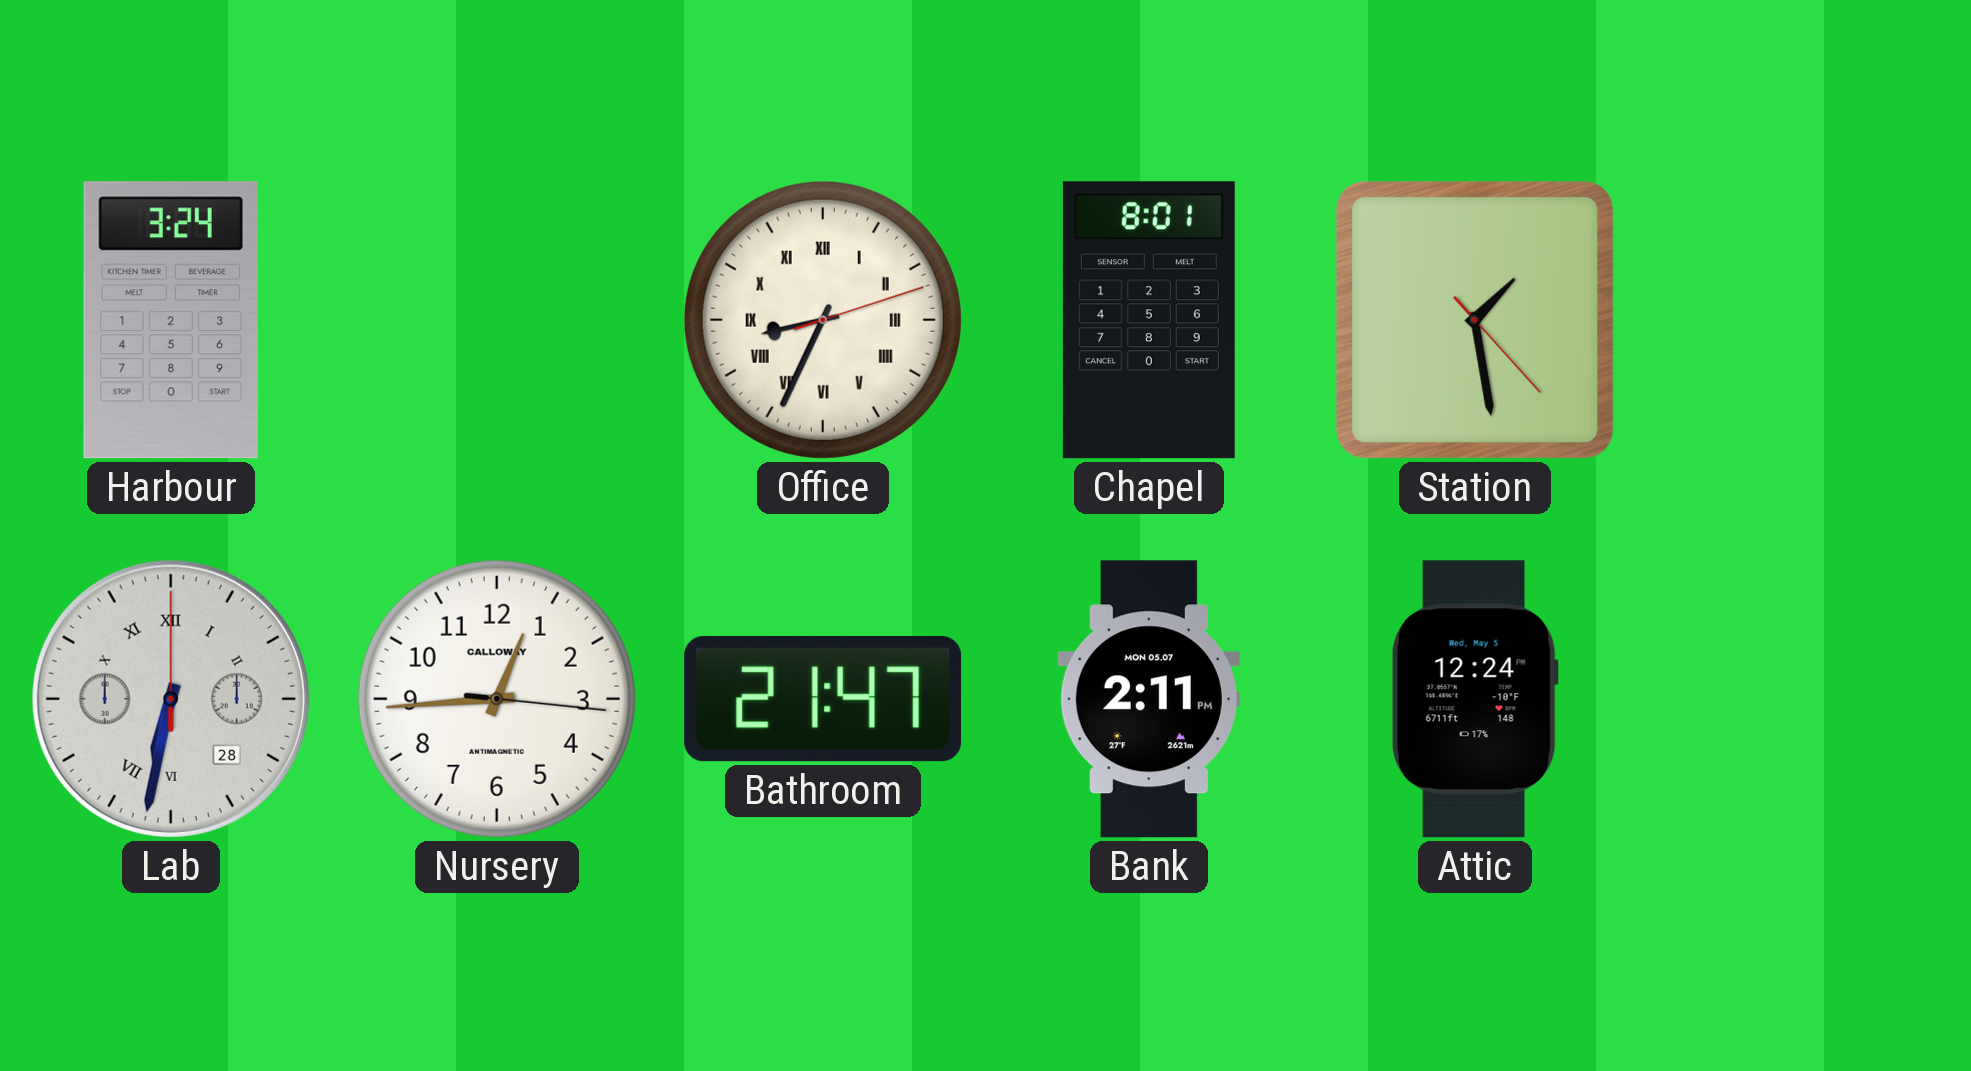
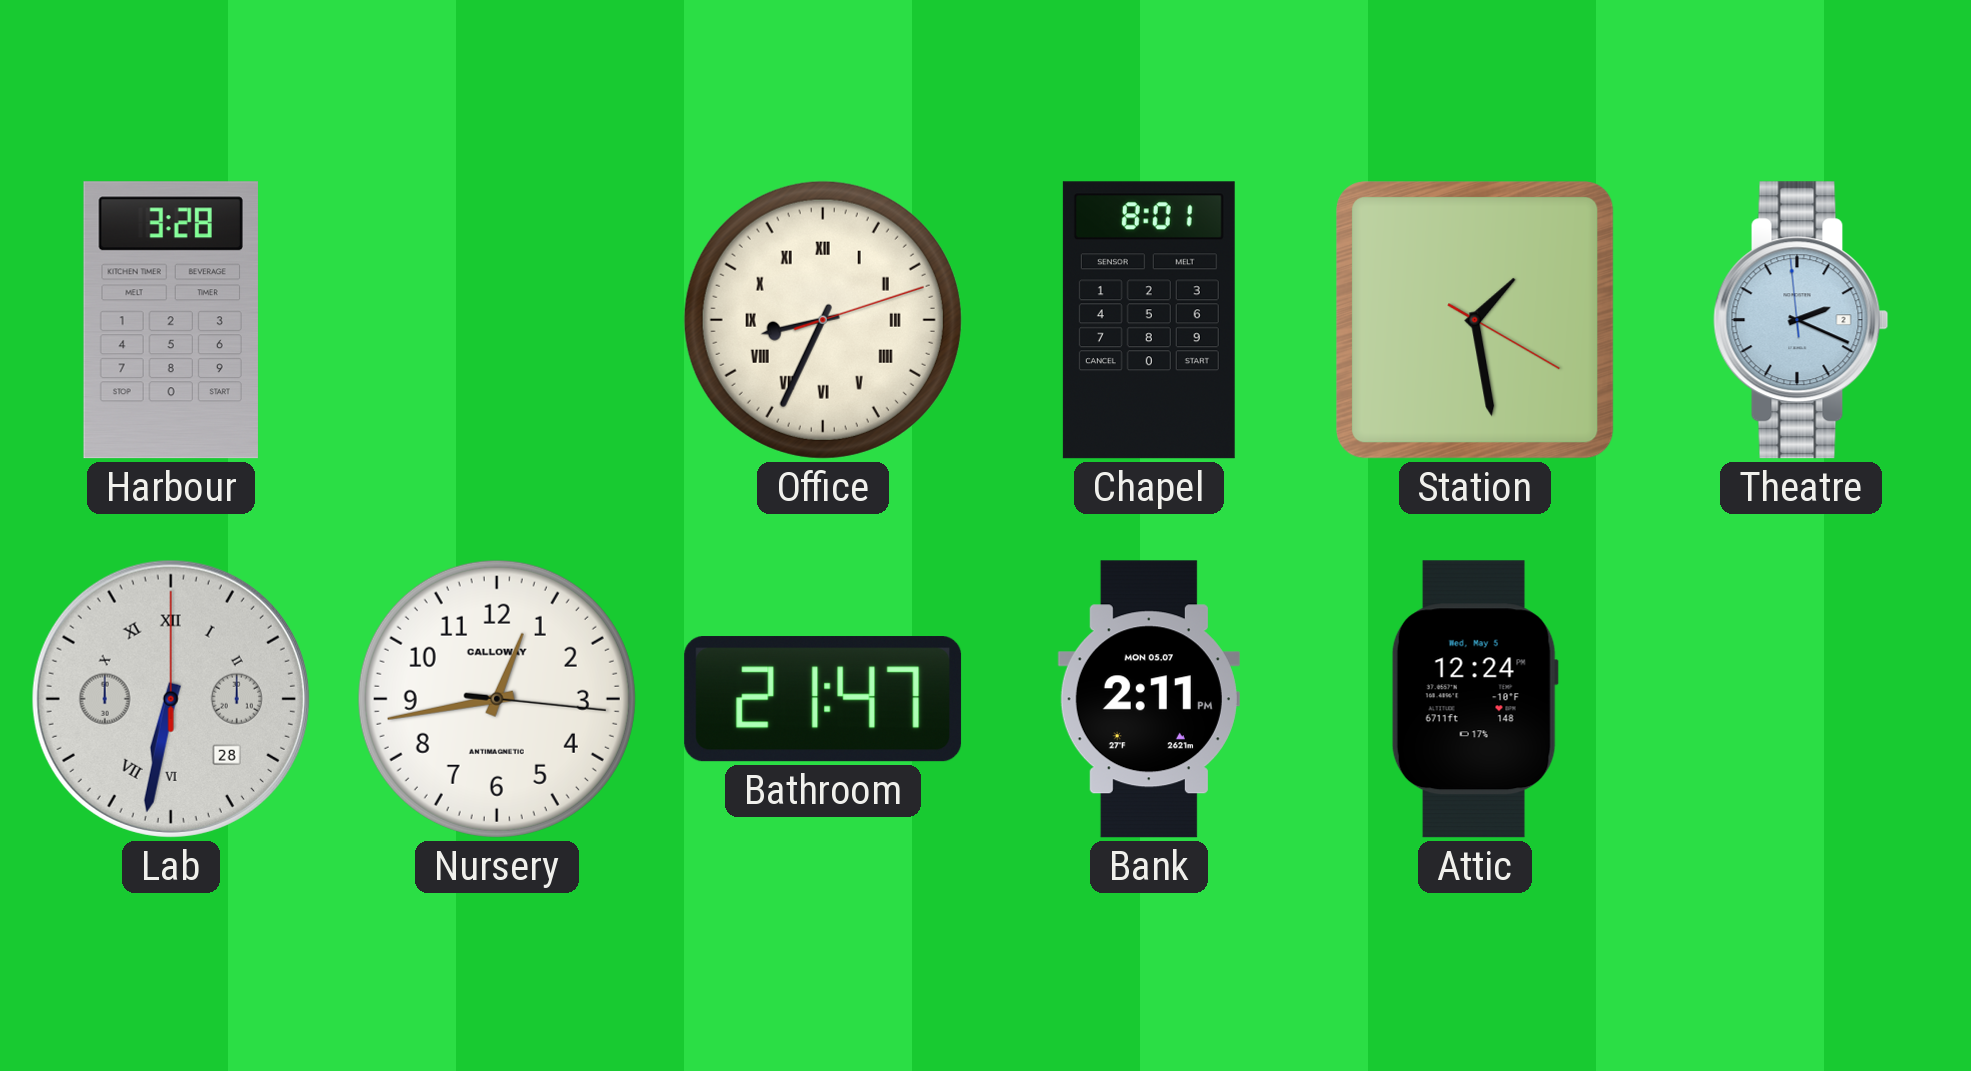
Harbour: 3:24 -> 3:28 (171, 320)
Station: 1:28:23 -> 1:28:20 (1475, 320)
Theatre: none -> 2:18 (1801, 320)
Nursery: 12:44 -> 12:43 (497, 699)
